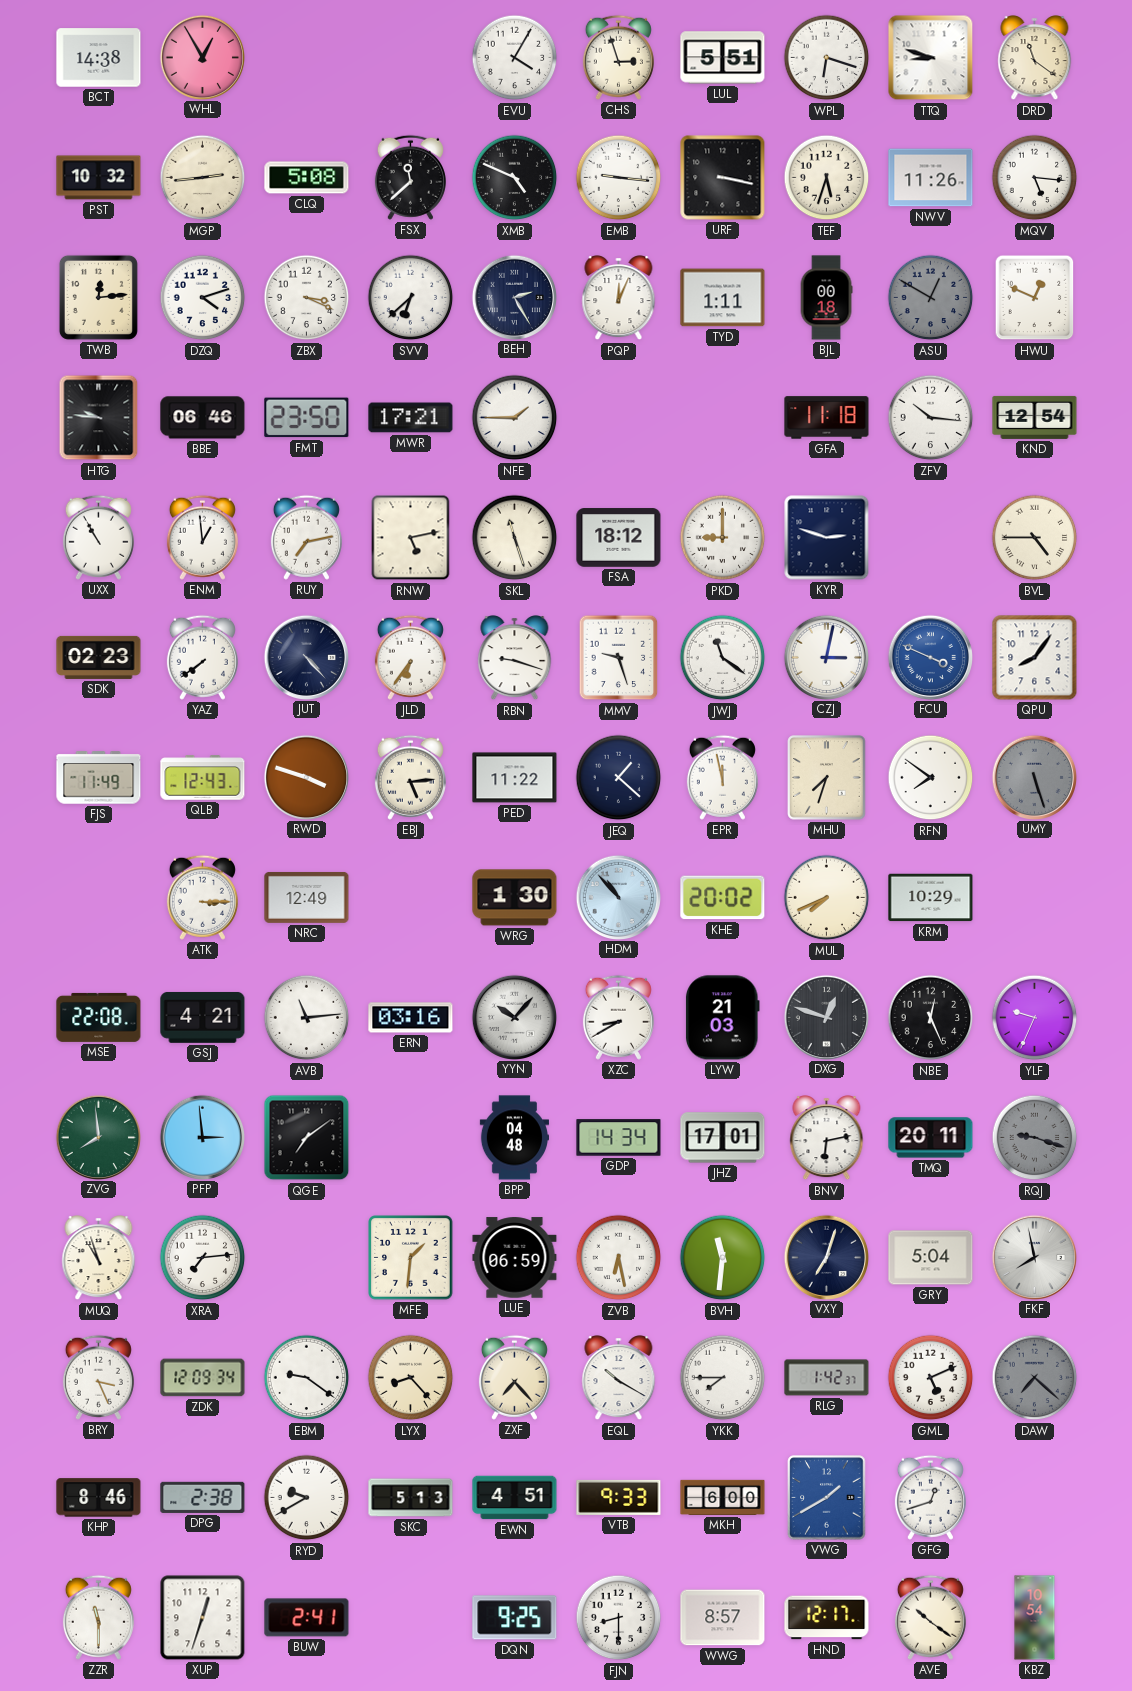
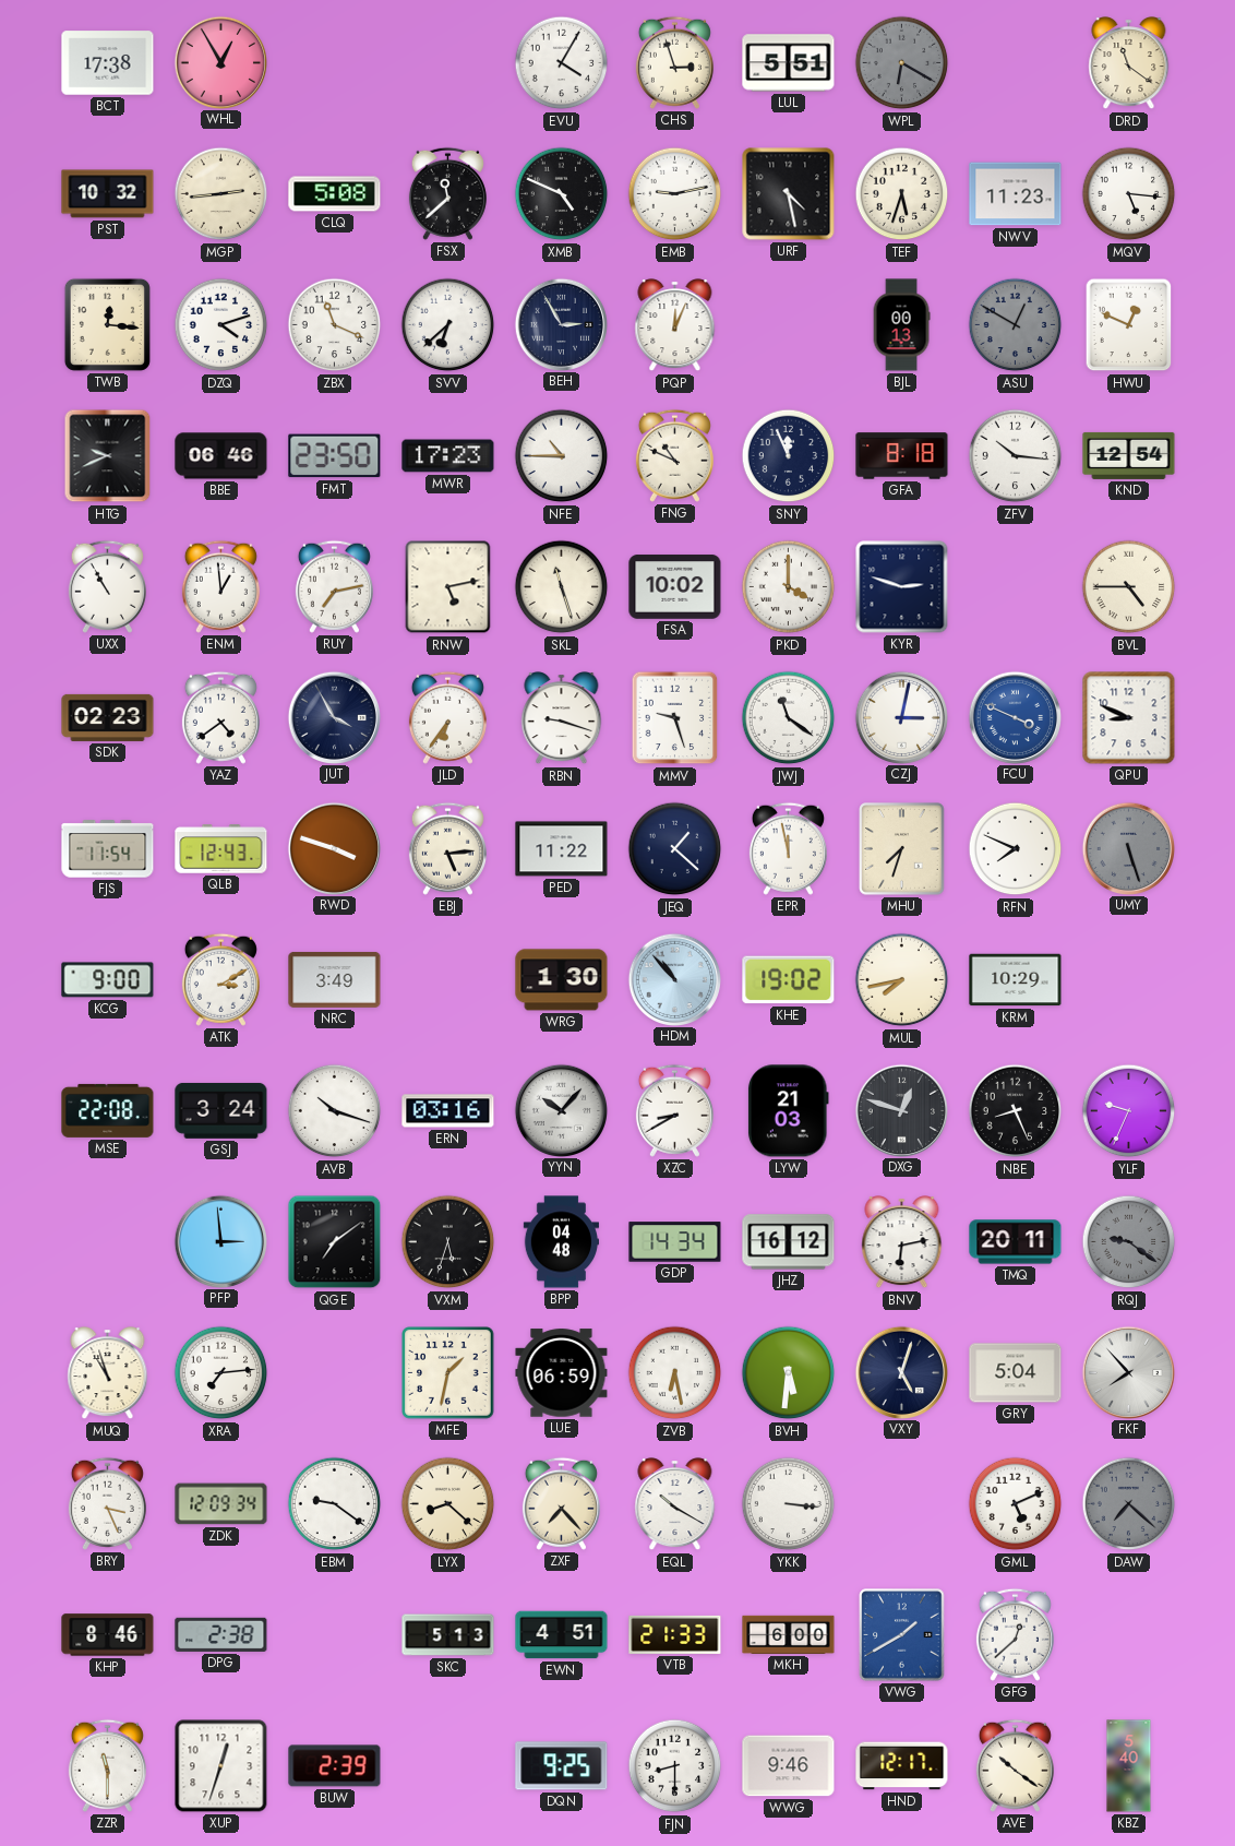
BCT: 14:38 -> 17:38 (108, 63)
WPL: 6:18 -> 6:20 (902, 63)
WPL dial: white -> grey (902, 63)
TTQ: 8:48 -> none (931, 58)
EMB: 9:16 -> 9:13 (675, 194)
URF: 3:17 -> 4:28 (789, 194)
NWV: 11:26 -> 11:23 (1016, 194)
TWB: 12:14 -> 12:16 (107, 324)
ZBX: 3:19 -> 11:19 (335, 325)
BEH: 2:25 -> 2:55 (561, 324)
TYD: 1:11 -> none (723, 298)
BJL: 00:18 -> 00:13 (901, 325)
HTG: 9:46 -> 9:41 (108, 456)
MWR: 17:21 -> 17:23 (448, 456)
NFE: 1:45 -> 10:45 (562, 456)
FNG: none -> 10:49 (674, 455)
SNY: none -> 11:56 (789, 456)
GFA: 11:18 -> 8:18 (902, 456)
FSA: 18:12 -> 10:02 (675, 587)
PKD: 9:00 -> 4:00 (789, 587)
YAZ: 7:39 -> 4:39 (220, 717)
JUT: 4:23 -> 3:55 (334, 717)
QPU: 8:06 -> 8:49 (1129, 718)
FJS: 11:49 -> 11:54 (108, 849)
RFN: 7:51 -> 7:49 (1016, 849)
KCG: none -> 9:00 (108, 980)
ATK: 3:15 -> 3:10 (220, 979)
NRC: 12:49 -> 3:49 (335, 979)
KHE: 20:02 -> 19:02 (789, 980)
MUL: 7:41 -> 7:43 (902, 980)
GSJ: 4:21 -> 3:24 (221, 1110)
AVB: 11:14 -> 10:18 (335, 1111)
NBE: 12:26 -> 8:26 (1016, 1111)
ZVG: 7:59 -> none (98, 1137)
VXM: none -> 5:33 (448, 1242)
JHZ: 17:01 -> 16:12 (789, 1242)
RQJ: 9:18 -> 9:21 (1129, 1242)
MFE: 1:31 -> 1:32 (448, 1373)
BVH: 11:31 -> 5:31 (789, 1373)
VXY: 7:03 -> 5:03 (901, 1372)
FKF: 7:58 -> 7:53 (1128, 1372)
LYX: 8:23 -> 8:22 (448, 1504)
YKK: 7:45 -> 3:16 (789, 1504)
RLG: 1:42 -> none (827, 1378)
RYD: 9:40 -> none (307, 1498)
VTB: 9:33 -> 21:33 (675, 1634)
GFG: 12:42 -> 12:38 (1015, 1634)
BUW: 2:41 -> 2:39 (335, 1766)
WWG: 8:57 -> 9:46 (789, 1766)
KBZ: 10:54 -> 5:40 (1129, 1766)
